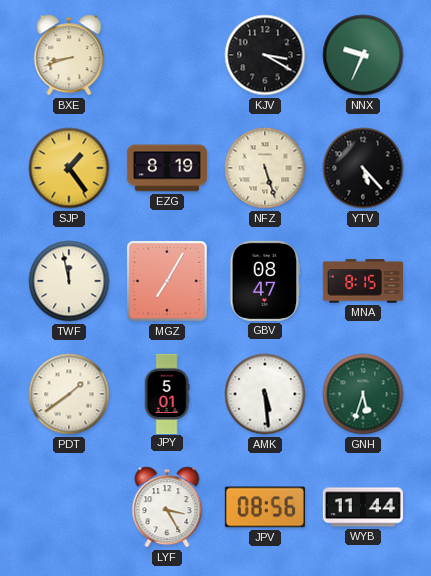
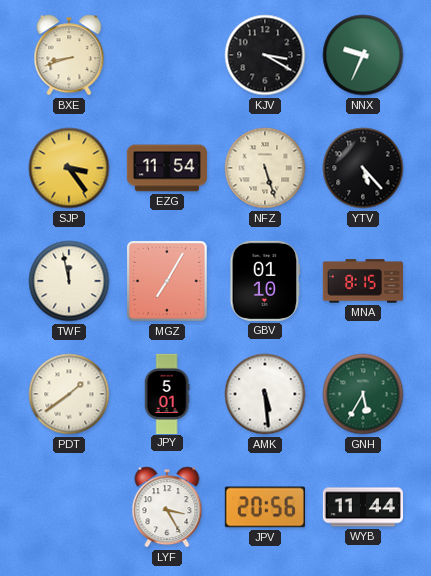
SJP: 1:24 -> 3:24 (69, 168)
EZG: 8:19 -> 11:54 (166, 168)
GBV: 08:47 -> 01:10 (265, 281)
GNH: 5:33 -> 5:35 (363, 394)
JPV: 08:56 -> 20:56 (265, 507)
